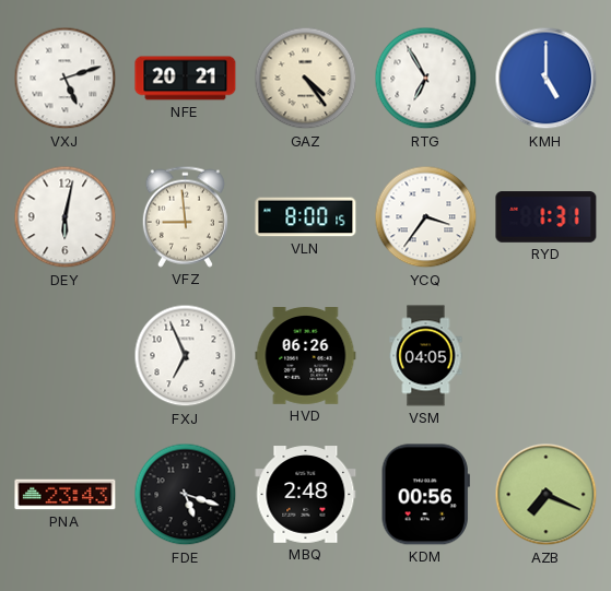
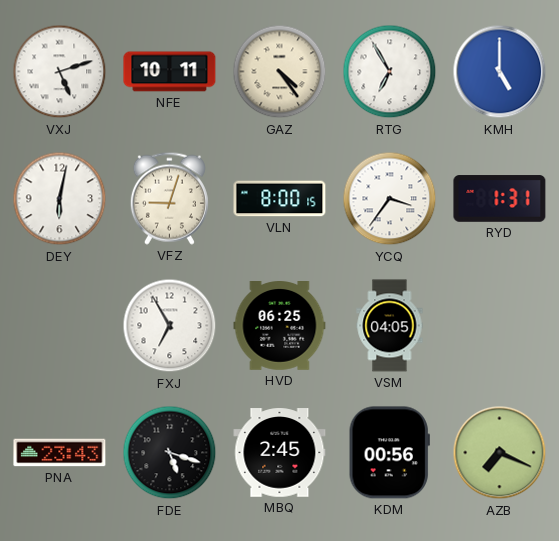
NFE: 20:21 -> 10:11 (170, 72)
VFZ: 8:59 -> 9:03 (169, 198)
FXJ: 6:56 -> 6:55 (170, 326)
HVD: 06:26 -> 06:25 (280, 326)
MBQ: 2:48 -> 2:45 (280, 453)
